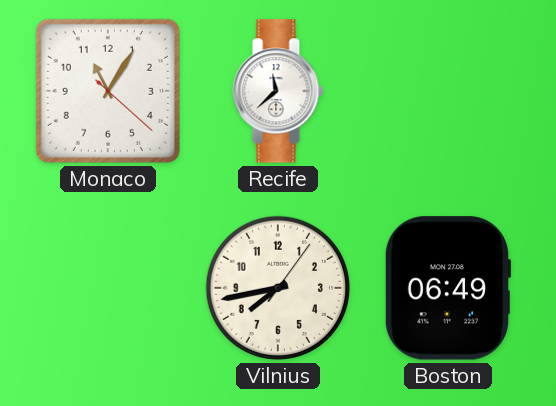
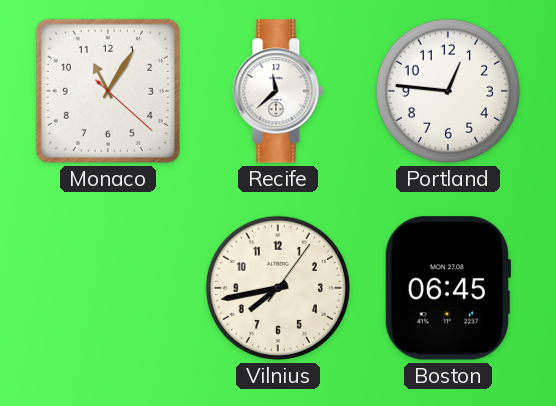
Portland: none -> 12:46 (448, 91)
Boston: 06:49 -> 06:45 (447, 288)
